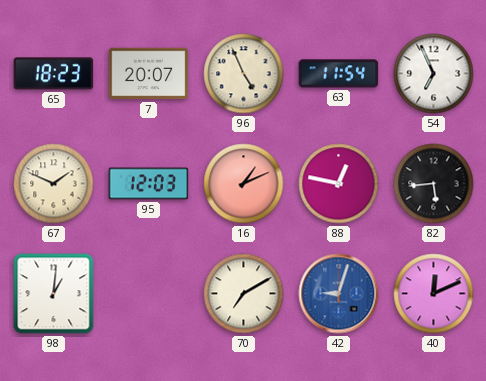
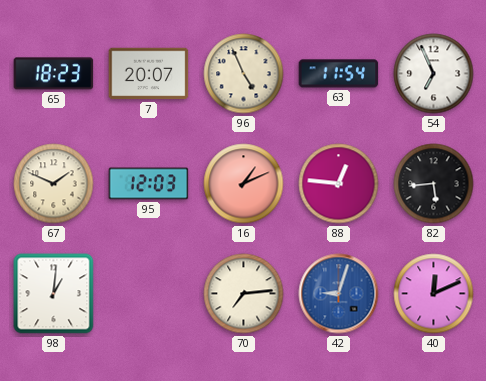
88: 12:47 -> 12:46 (339, 184)
70: 7:10 -> 7:14 (244, 294)
